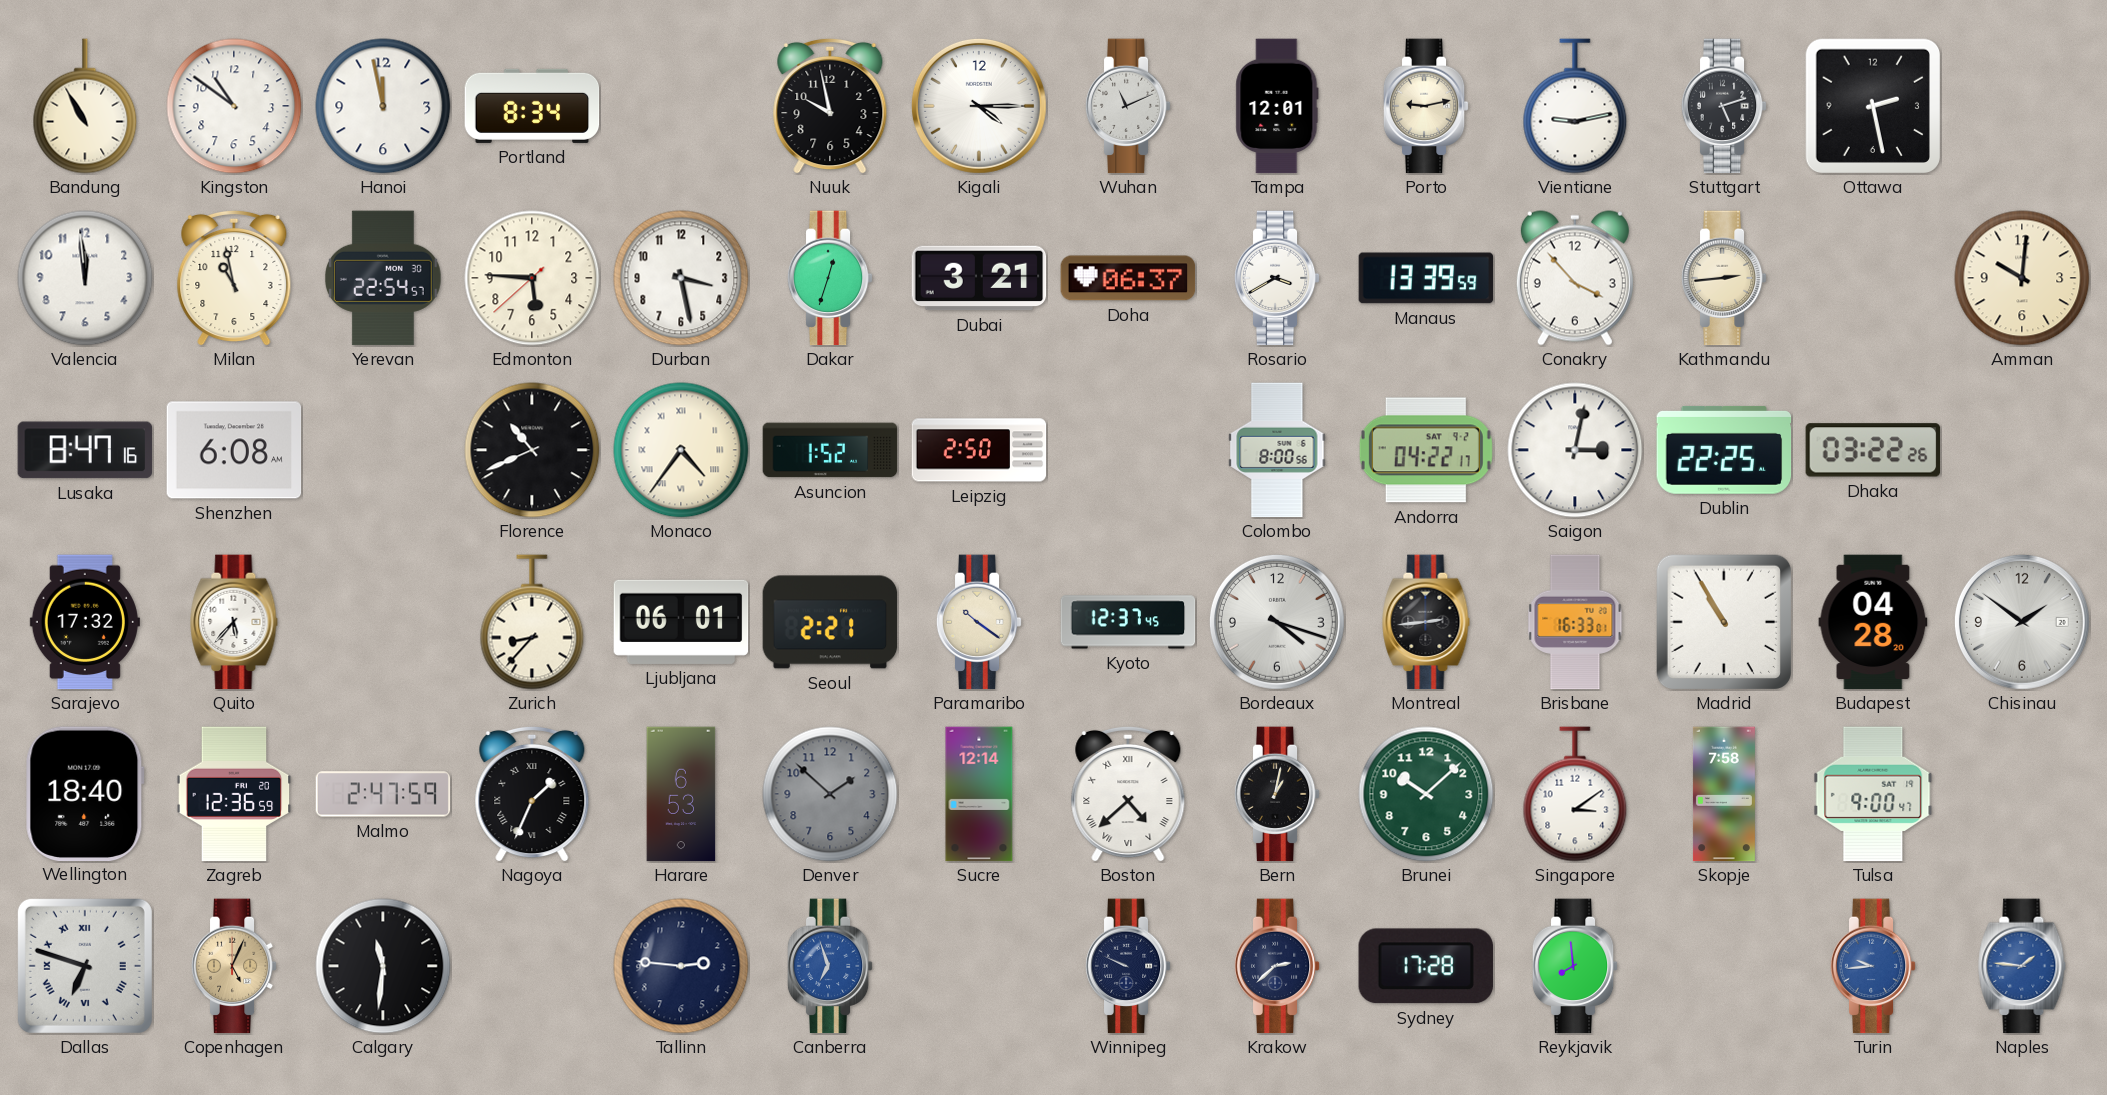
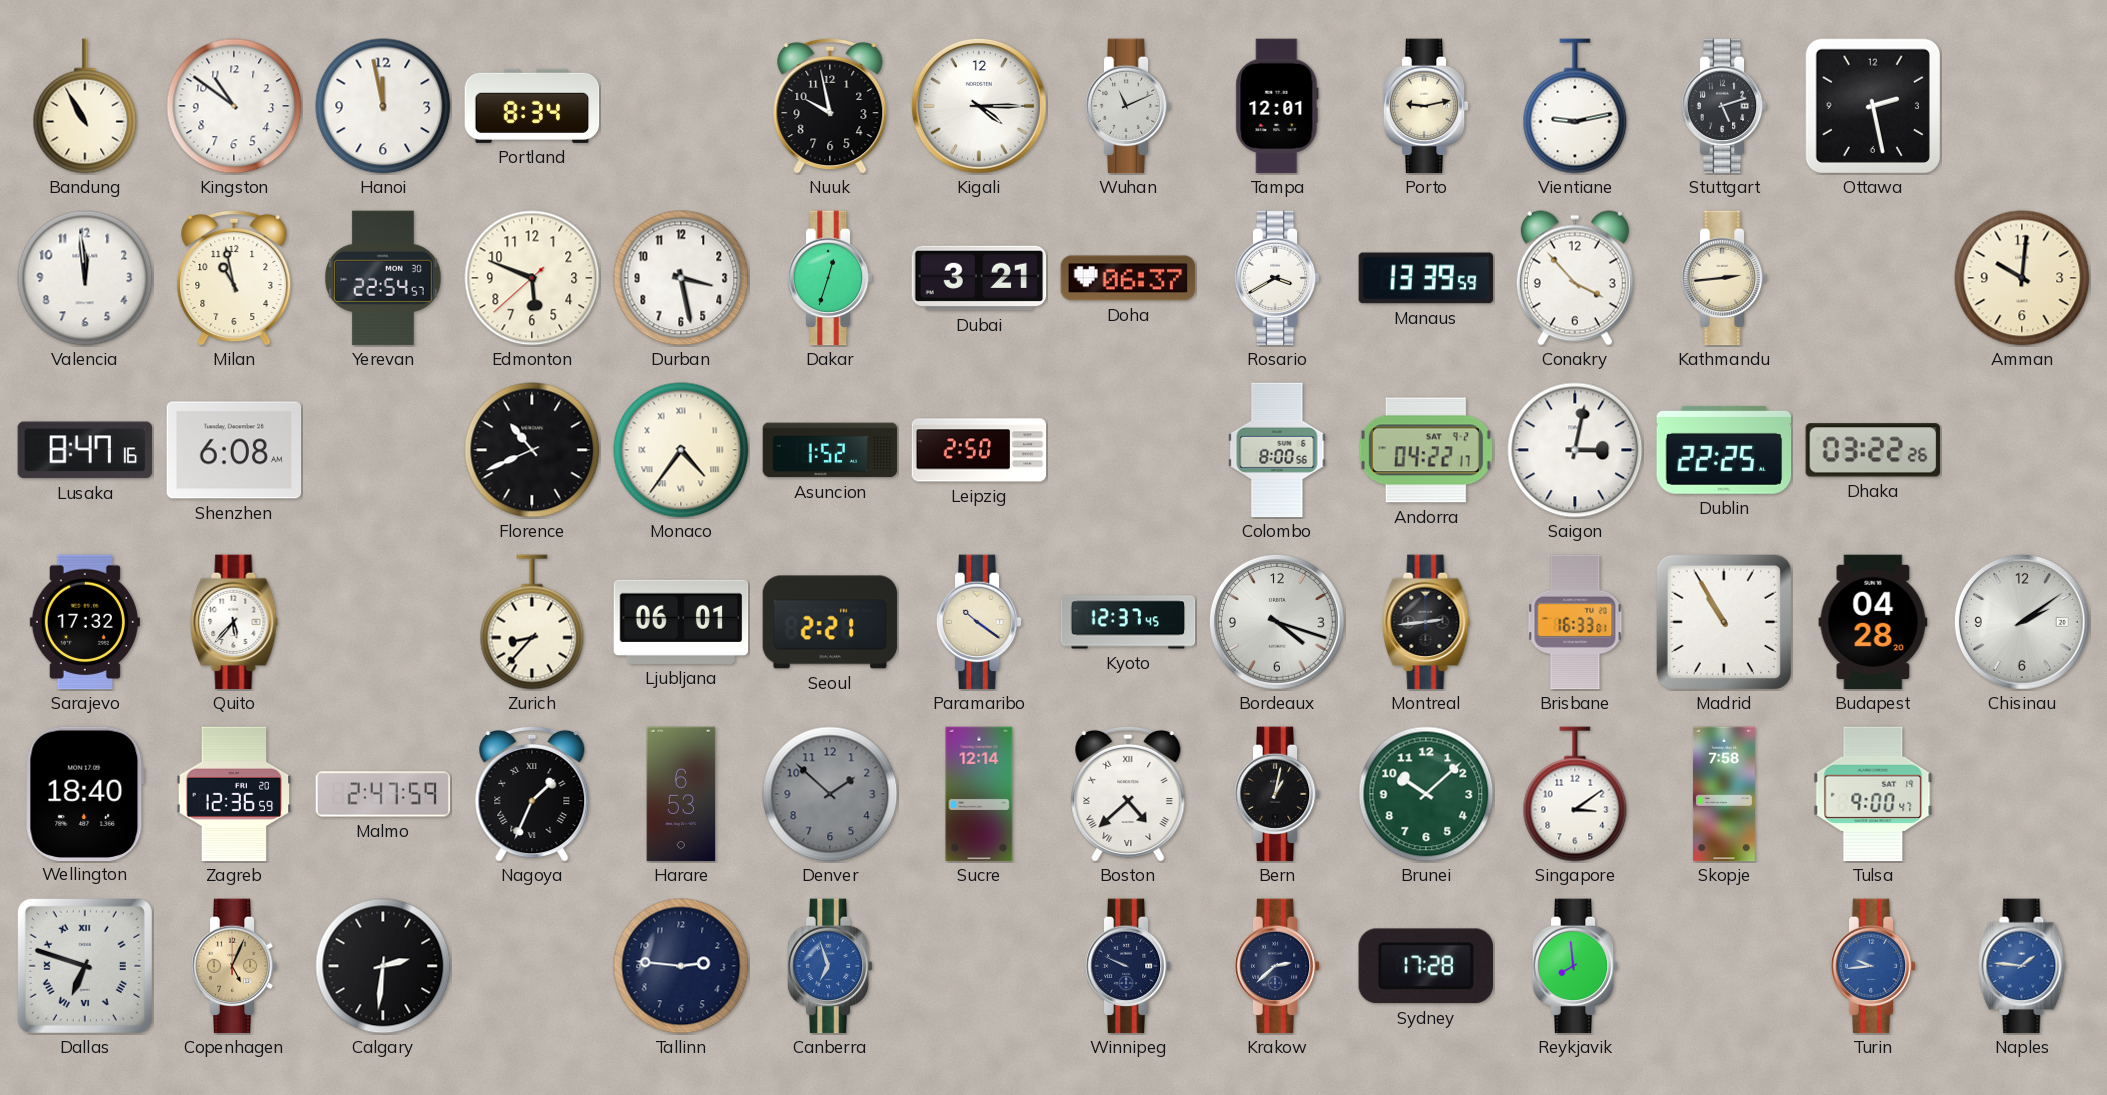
Edmonton: 5:45 -> 5:48 (532, 278)
Chisinau: 1:51 -> 2:09 (2022, 622)
Calgary: 11:31 -> 2:31 (383, 966)
